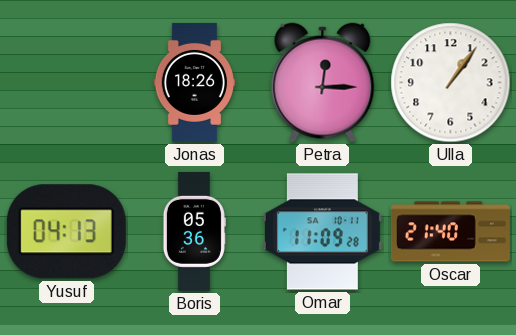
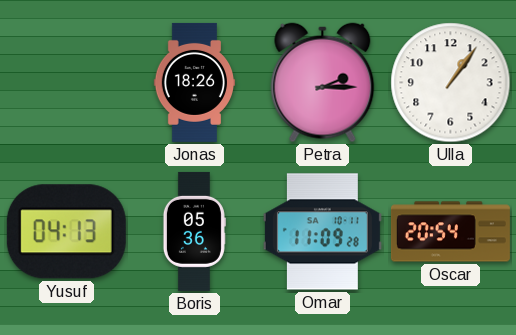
Petra: 12:15 -> 2:15 (323, 83)
Oscar: 21:40 -> 20:54 (450, 232)
